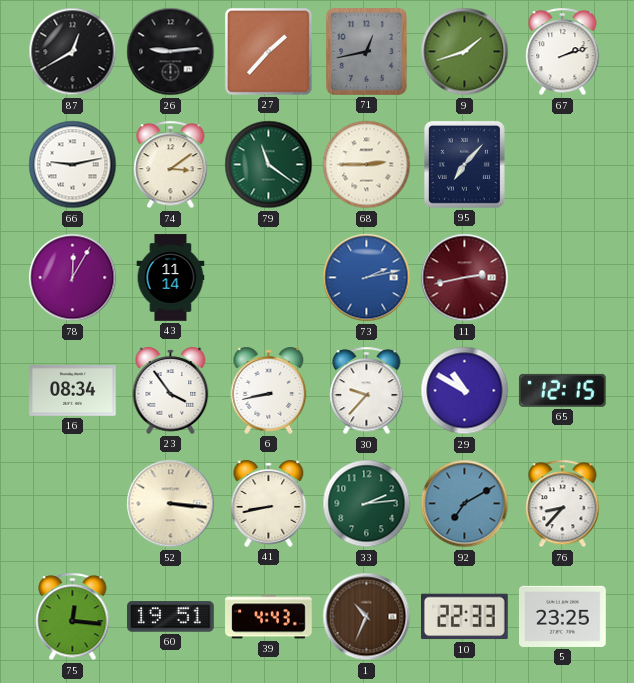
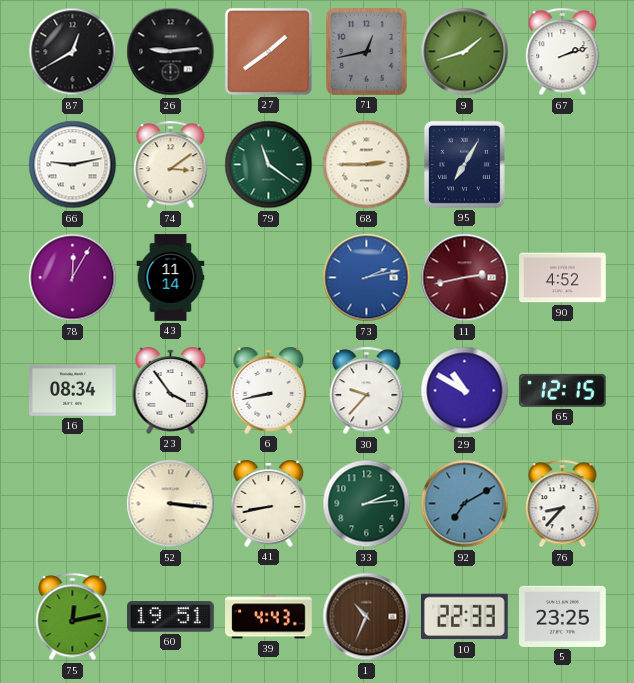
27: 1:37 -> 1:39 (268, 51)
95: 7:07 -> 7:05 (464, 164)
90: none -> 4:52 (563, 278)
75: 12:16 -> 12:13 (73, 617)
